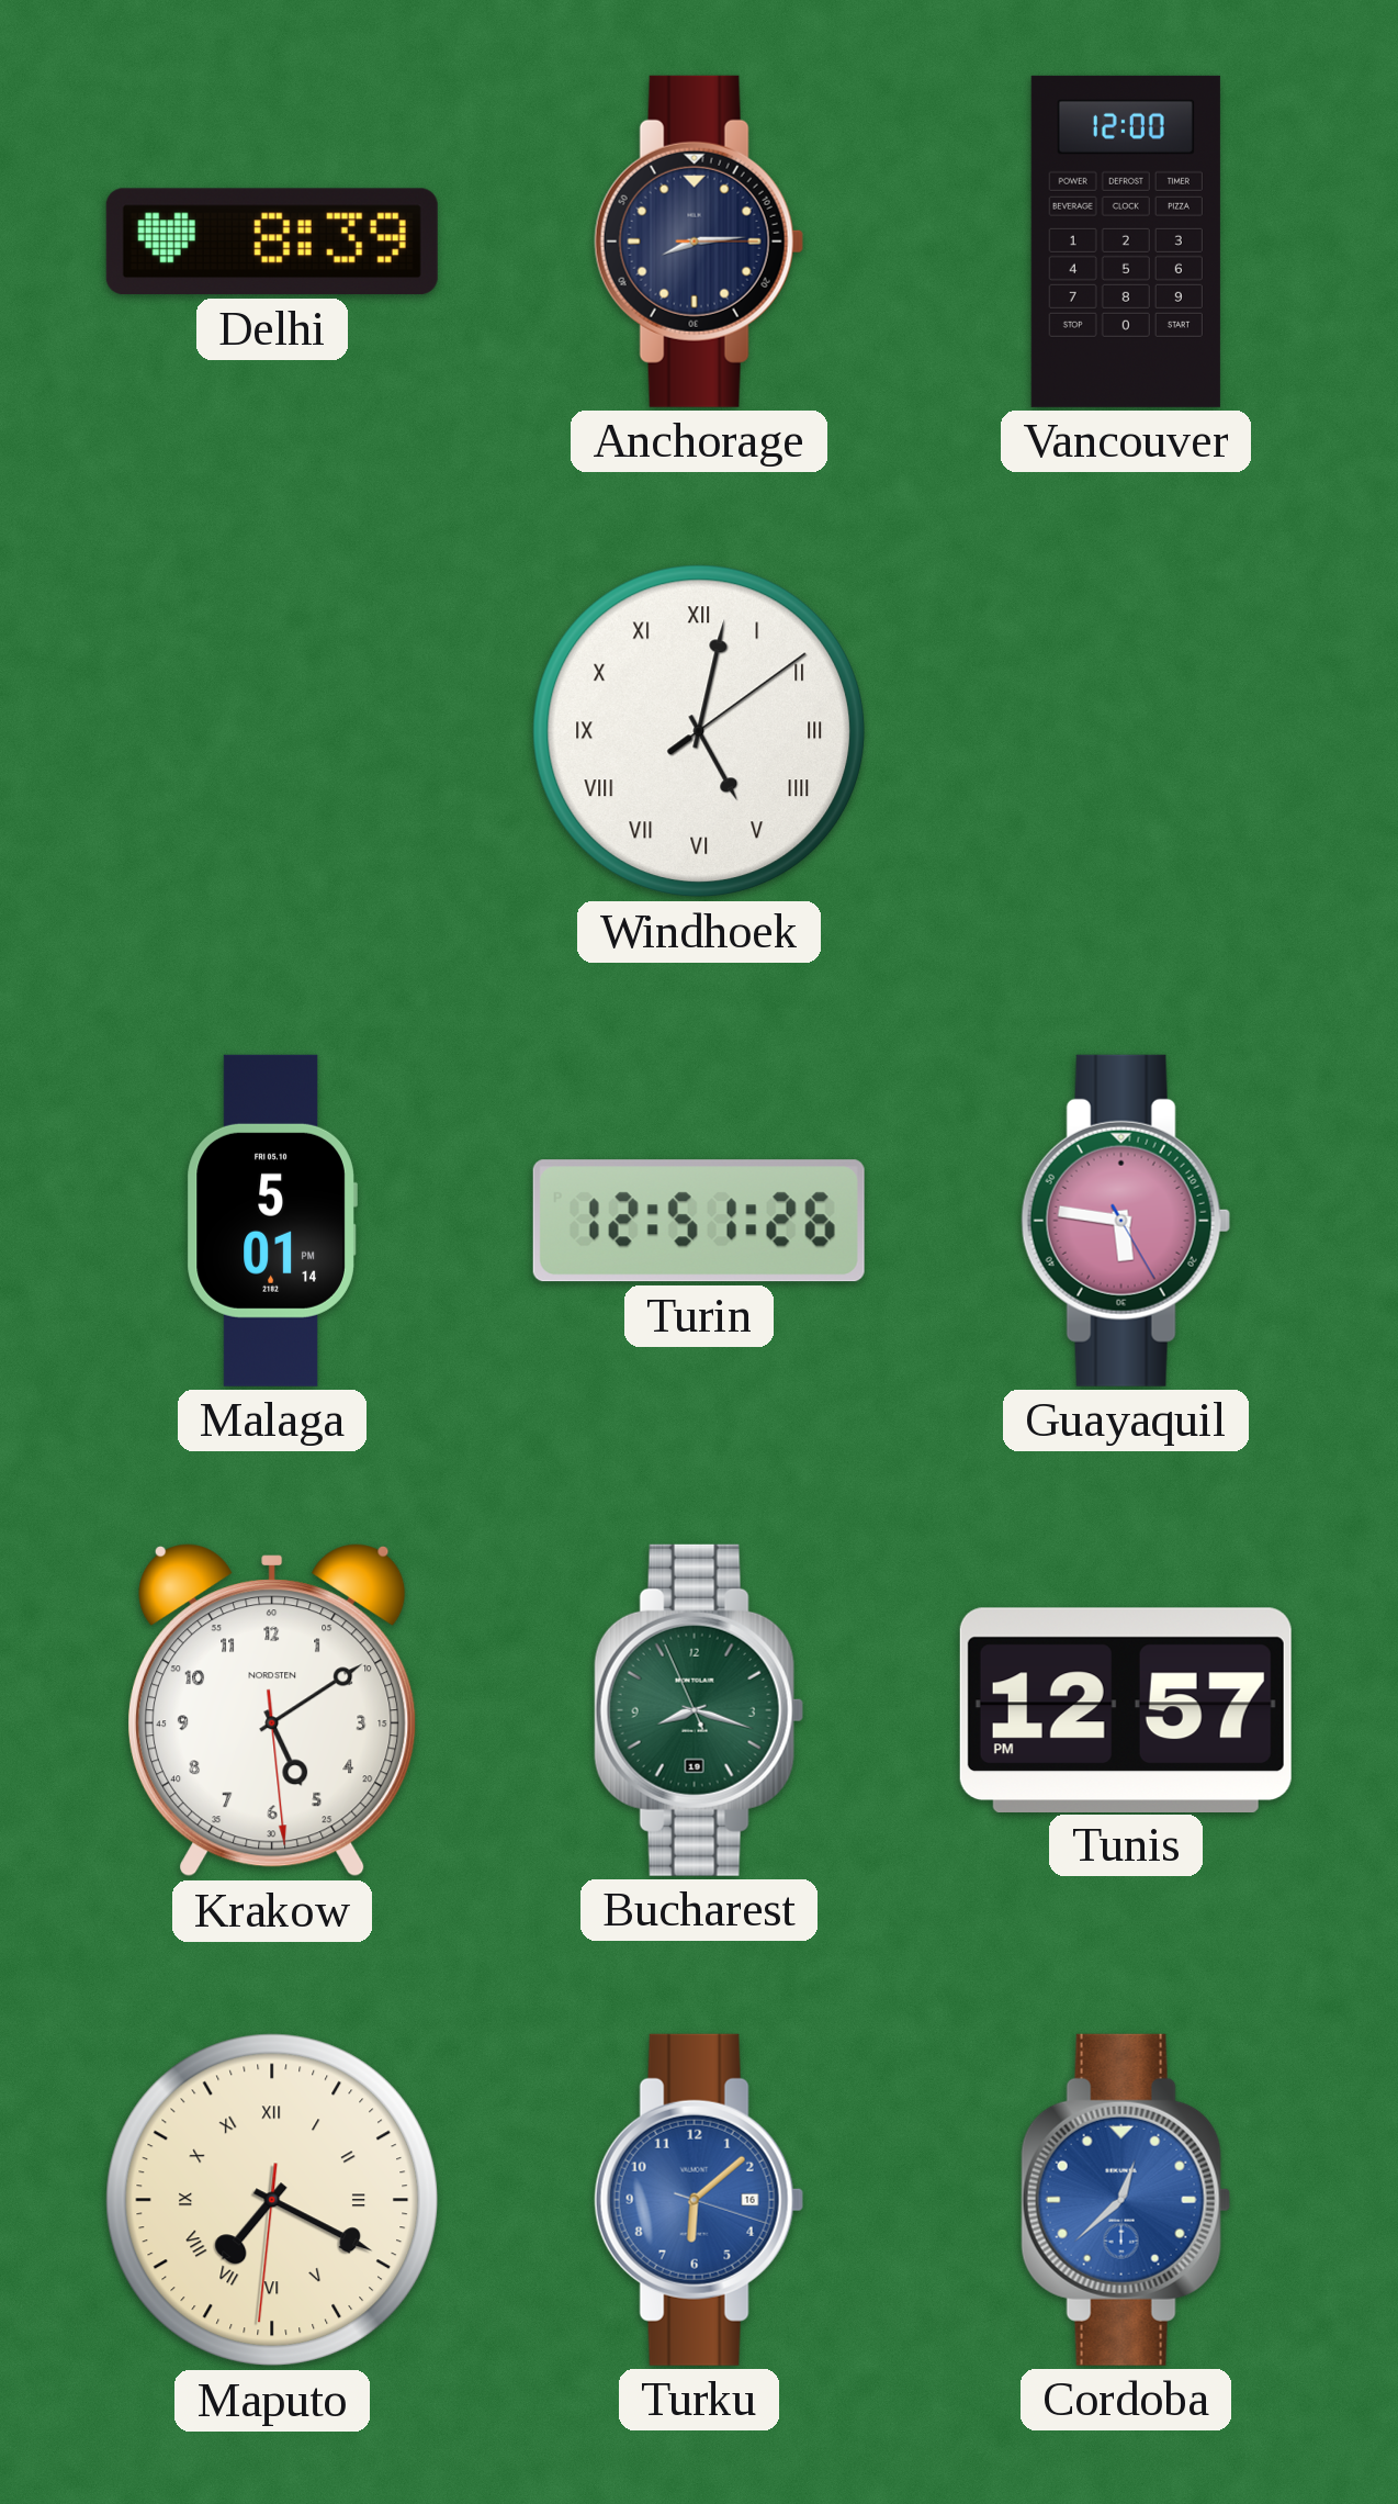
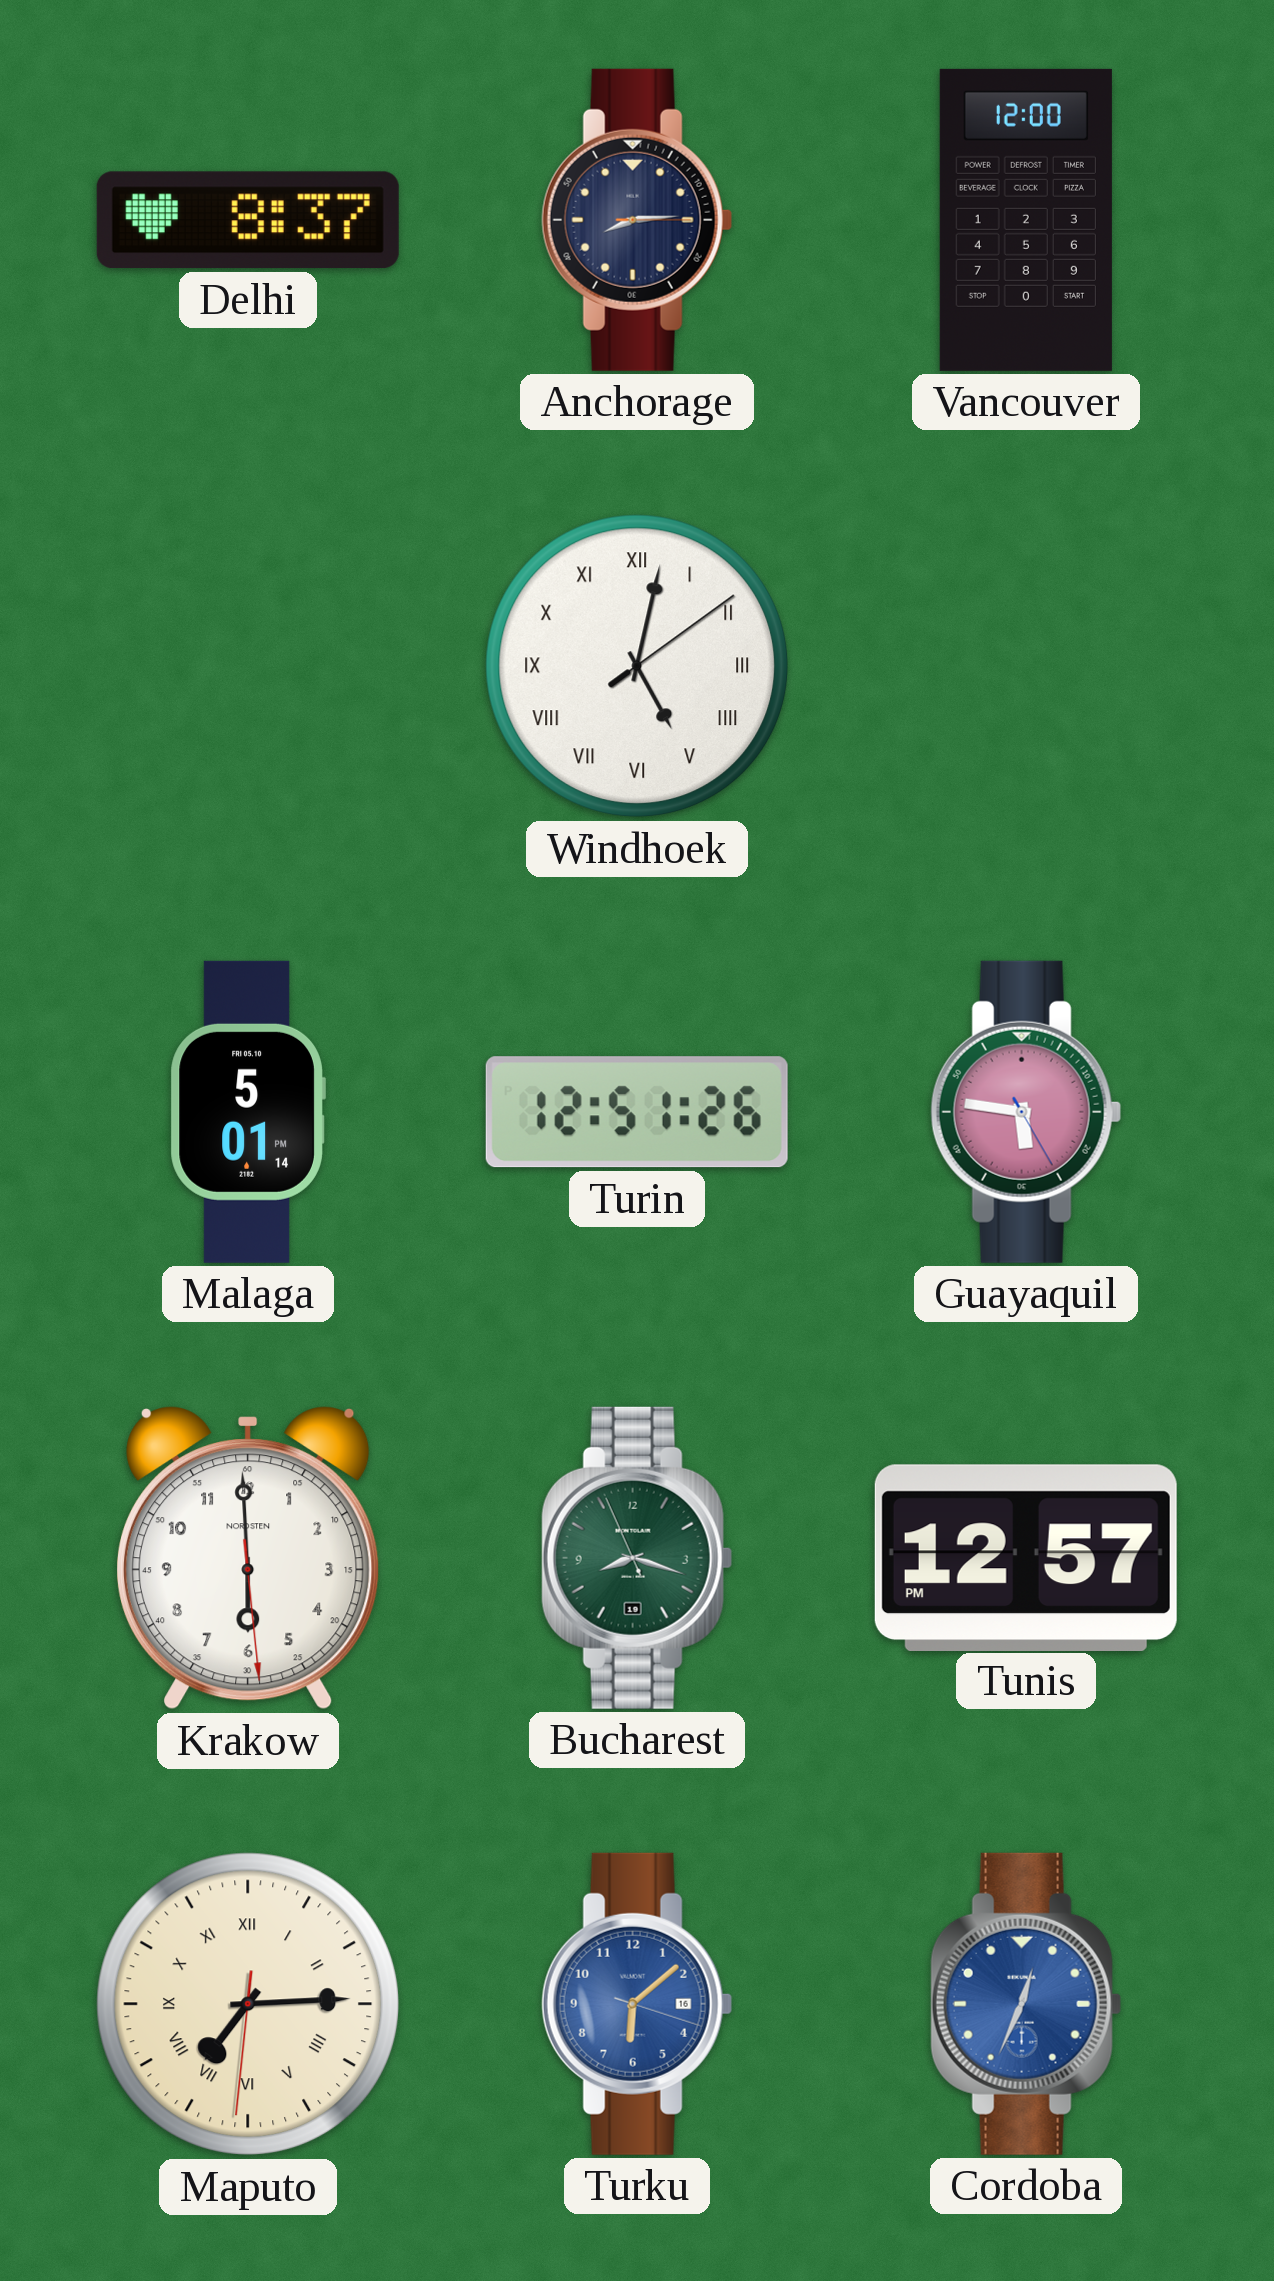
Delhi: 8:39 -> 8:37 (248, 220)
Krakow: 5:09 -> 5:59 (249, 1559)
Maputo: 7:19 -> 7:14 (248, 2004)
Cordoba: 12:38 -> 12:34 (1026, 2004)
